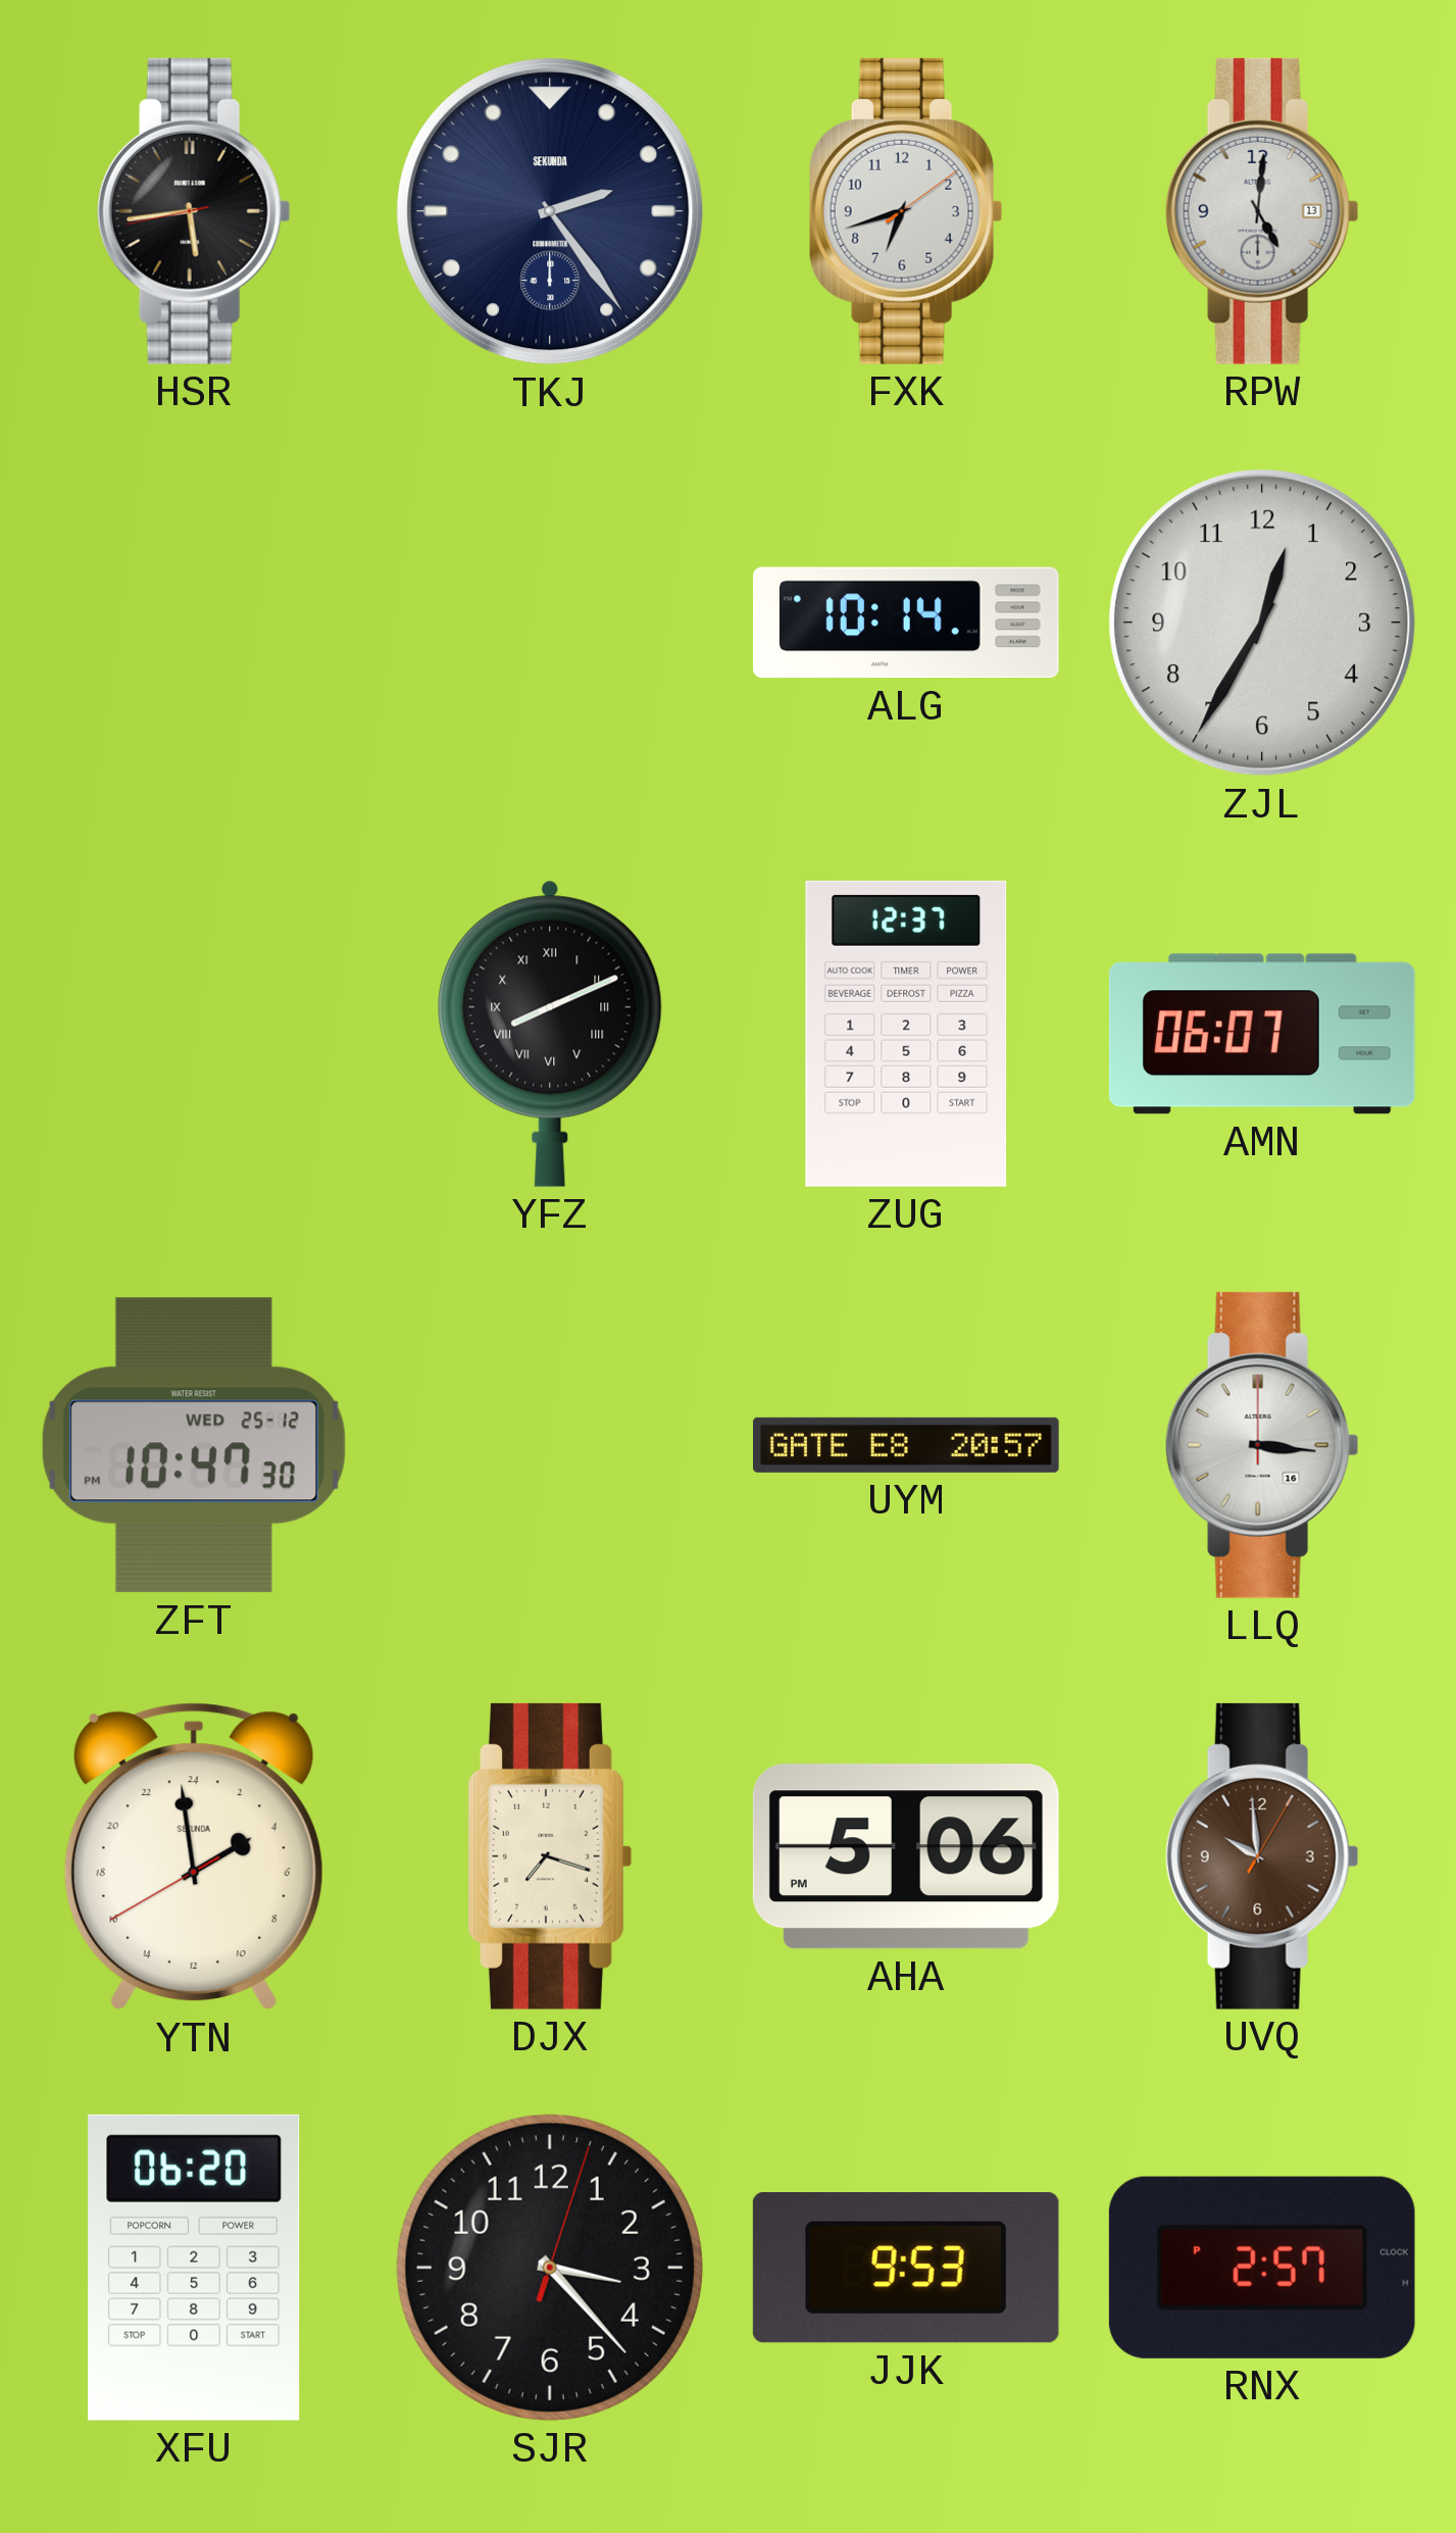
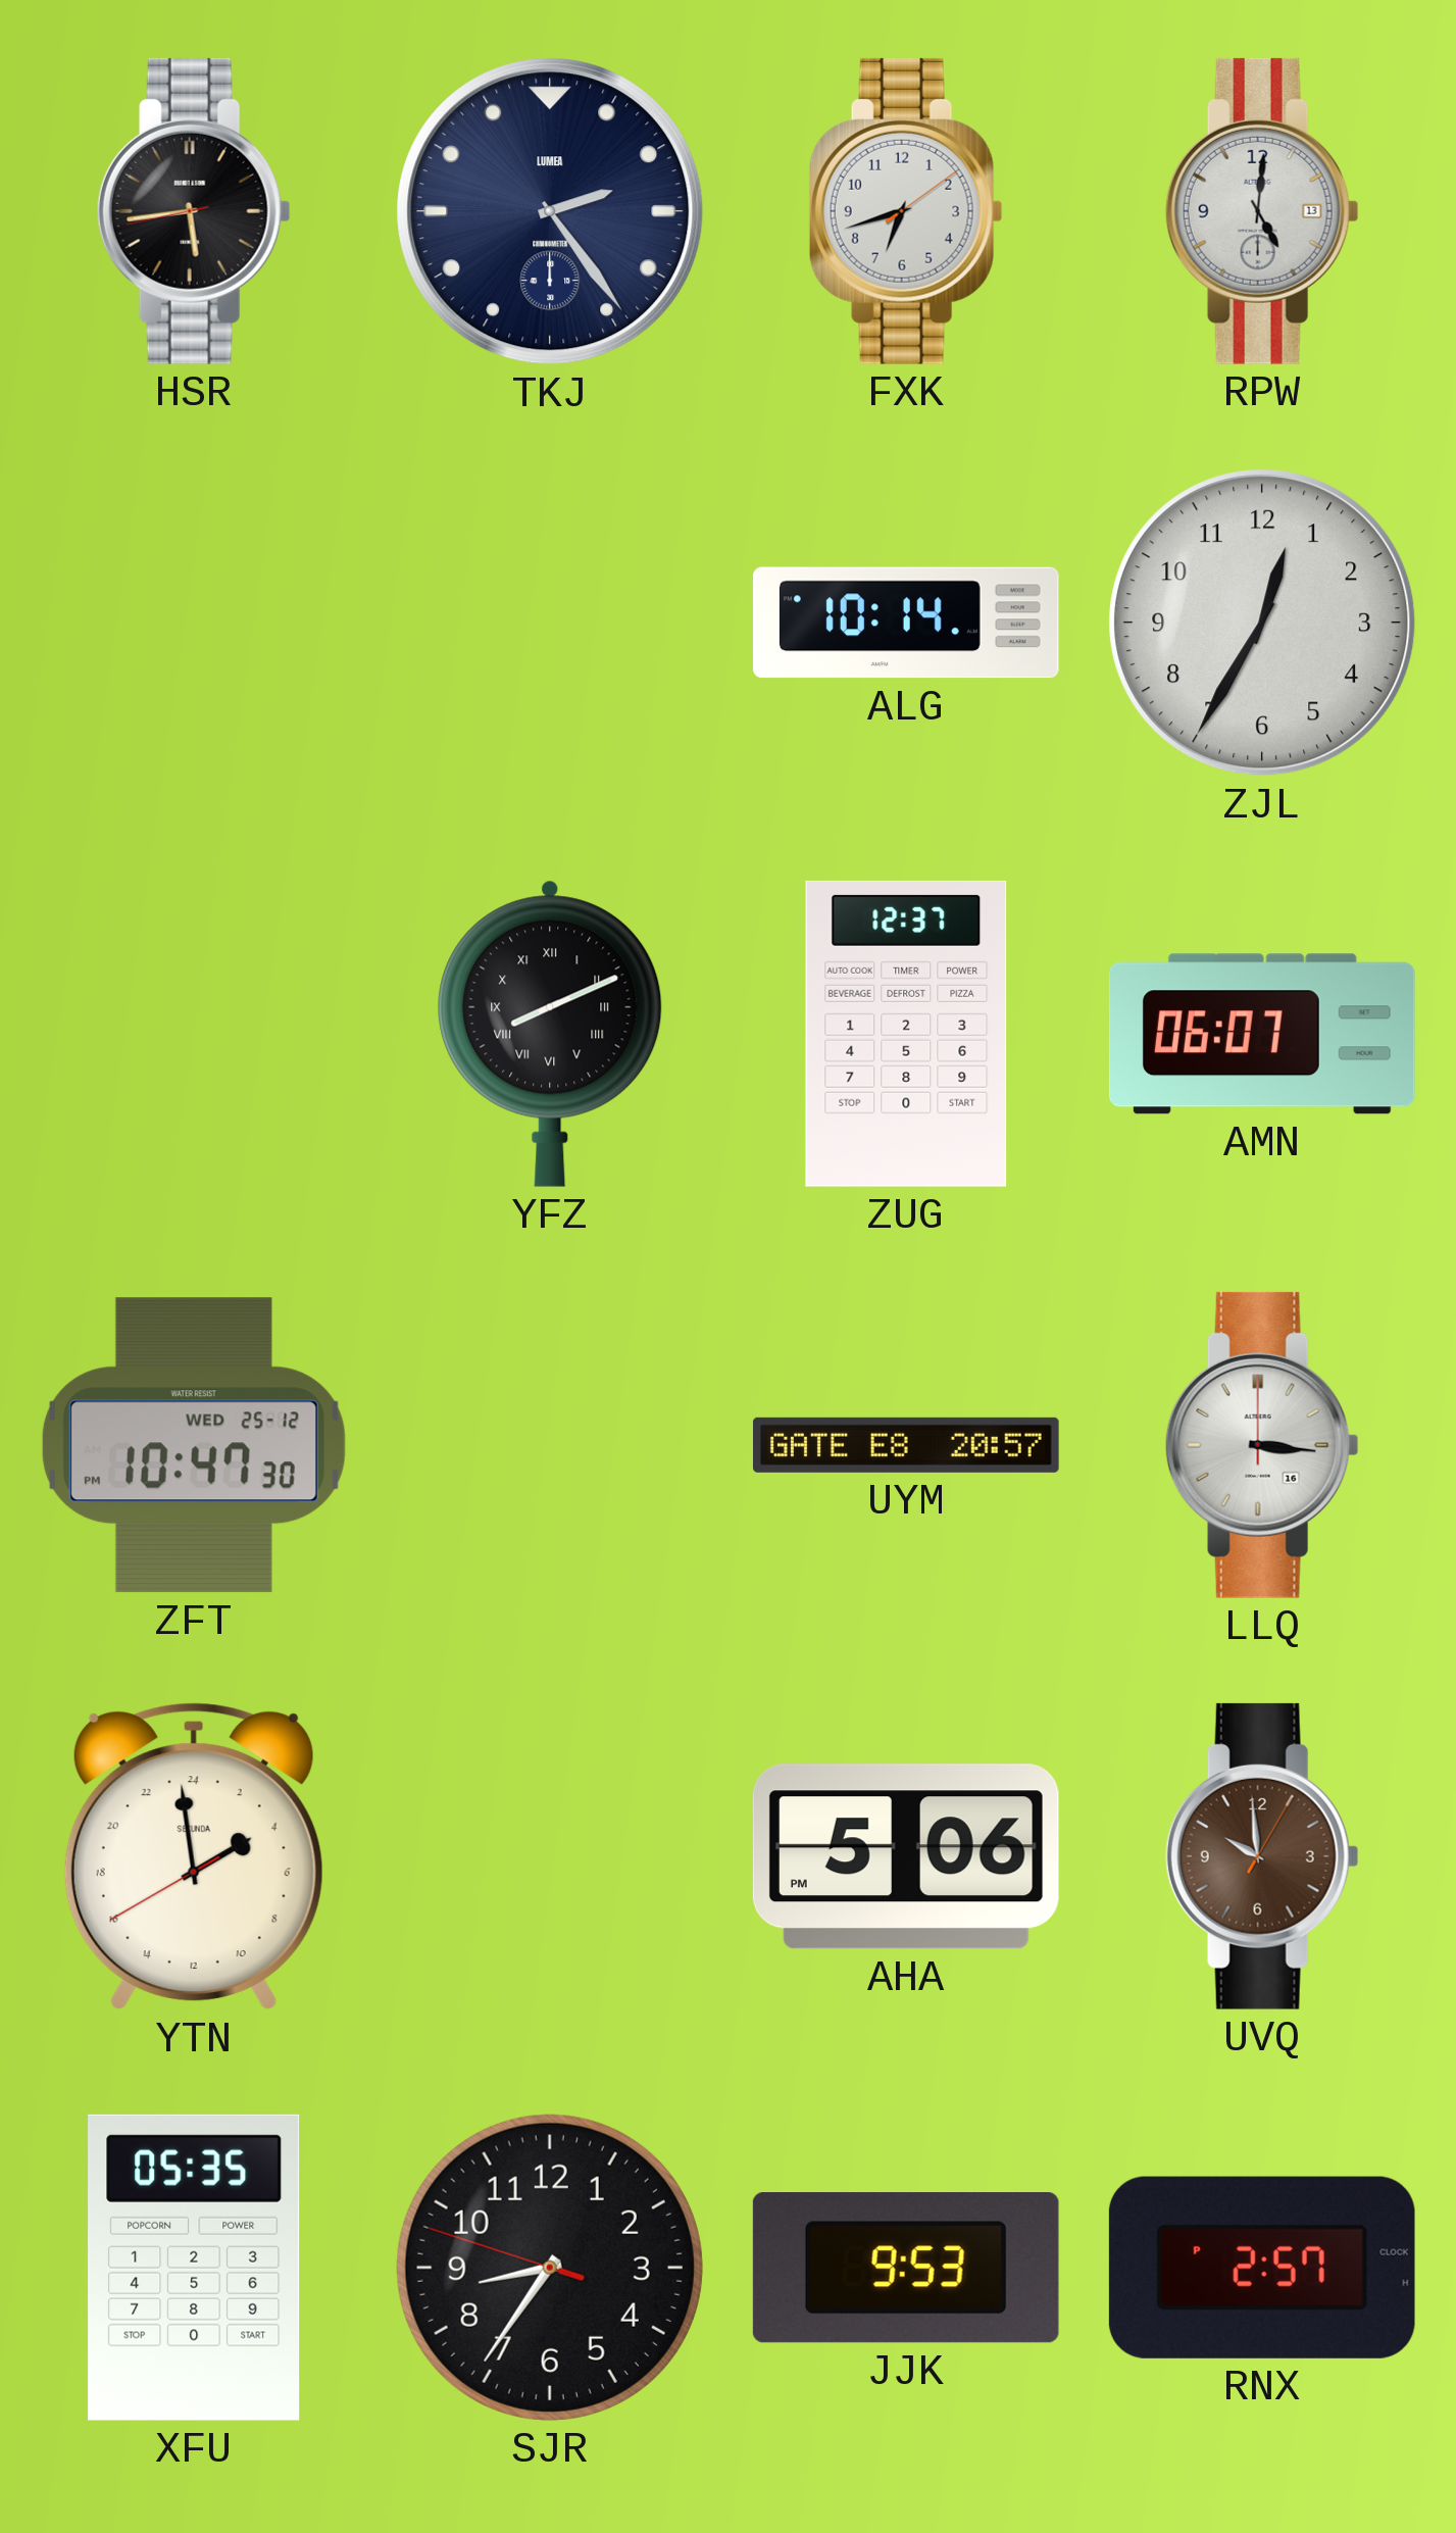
TKJ brand: SEKUNDA -> LUMEA (550, 211)
DJX: 7:18 -> none (550, 1856)
XFU: 06:20 -> 05:35 (194, 2268)
SJR: 3:23 -> 8:35 (550, 2268)
